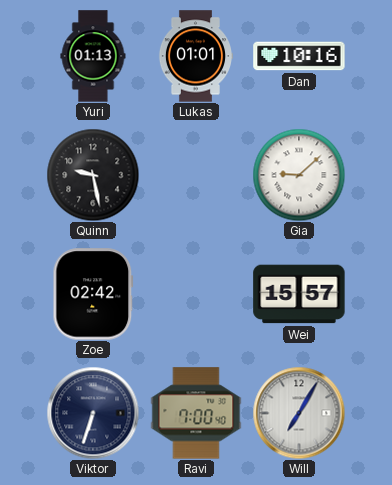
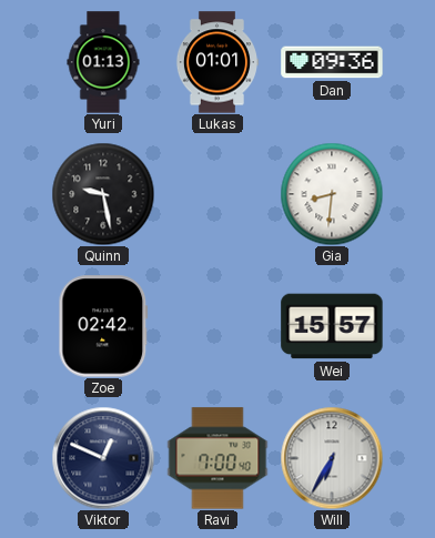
Dan: 10:16 -> 09:36 (332, 62)
Gia: 9:08 -> 8:31 (332, 194)
Viktor: 6:33 -> 12:49 (103, 458)
Will: 7:05 -> 6:35 (332, 458)
